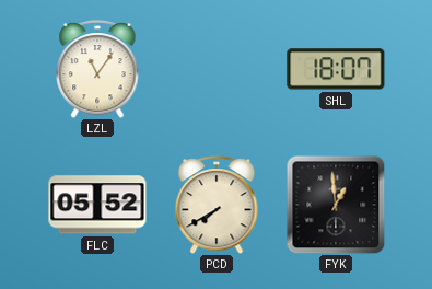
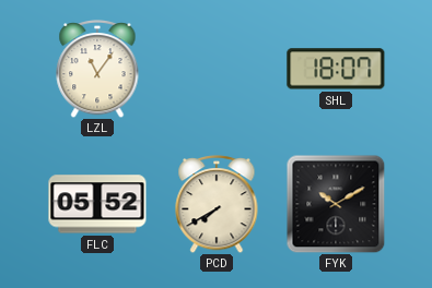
FYK: 12:59 -> 10:10 (336, 204)
